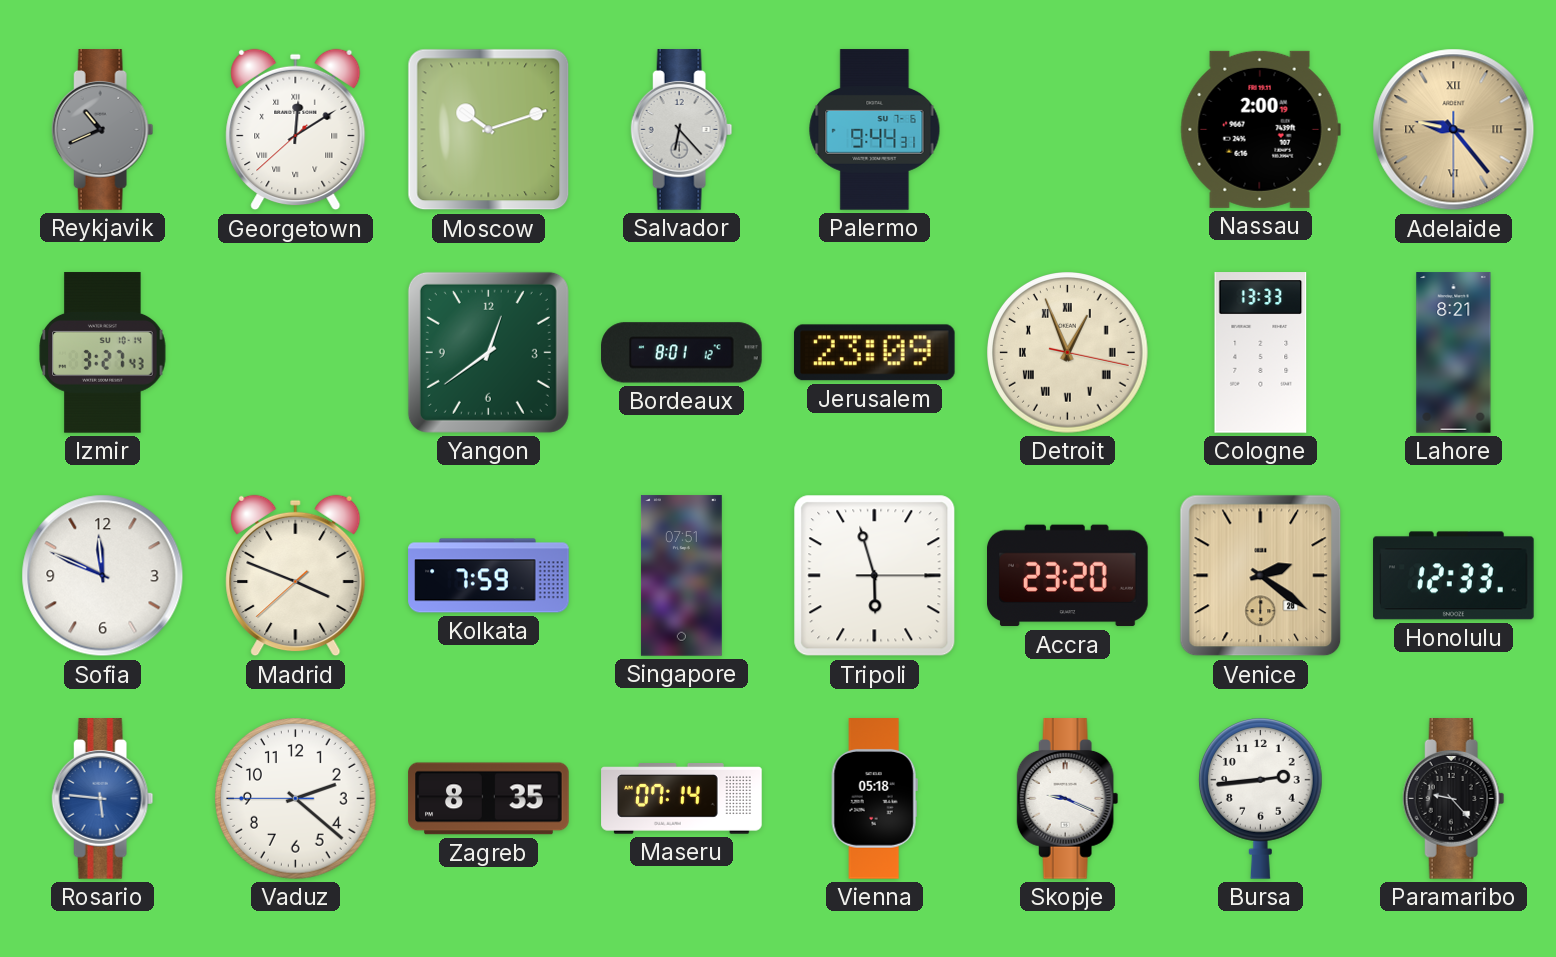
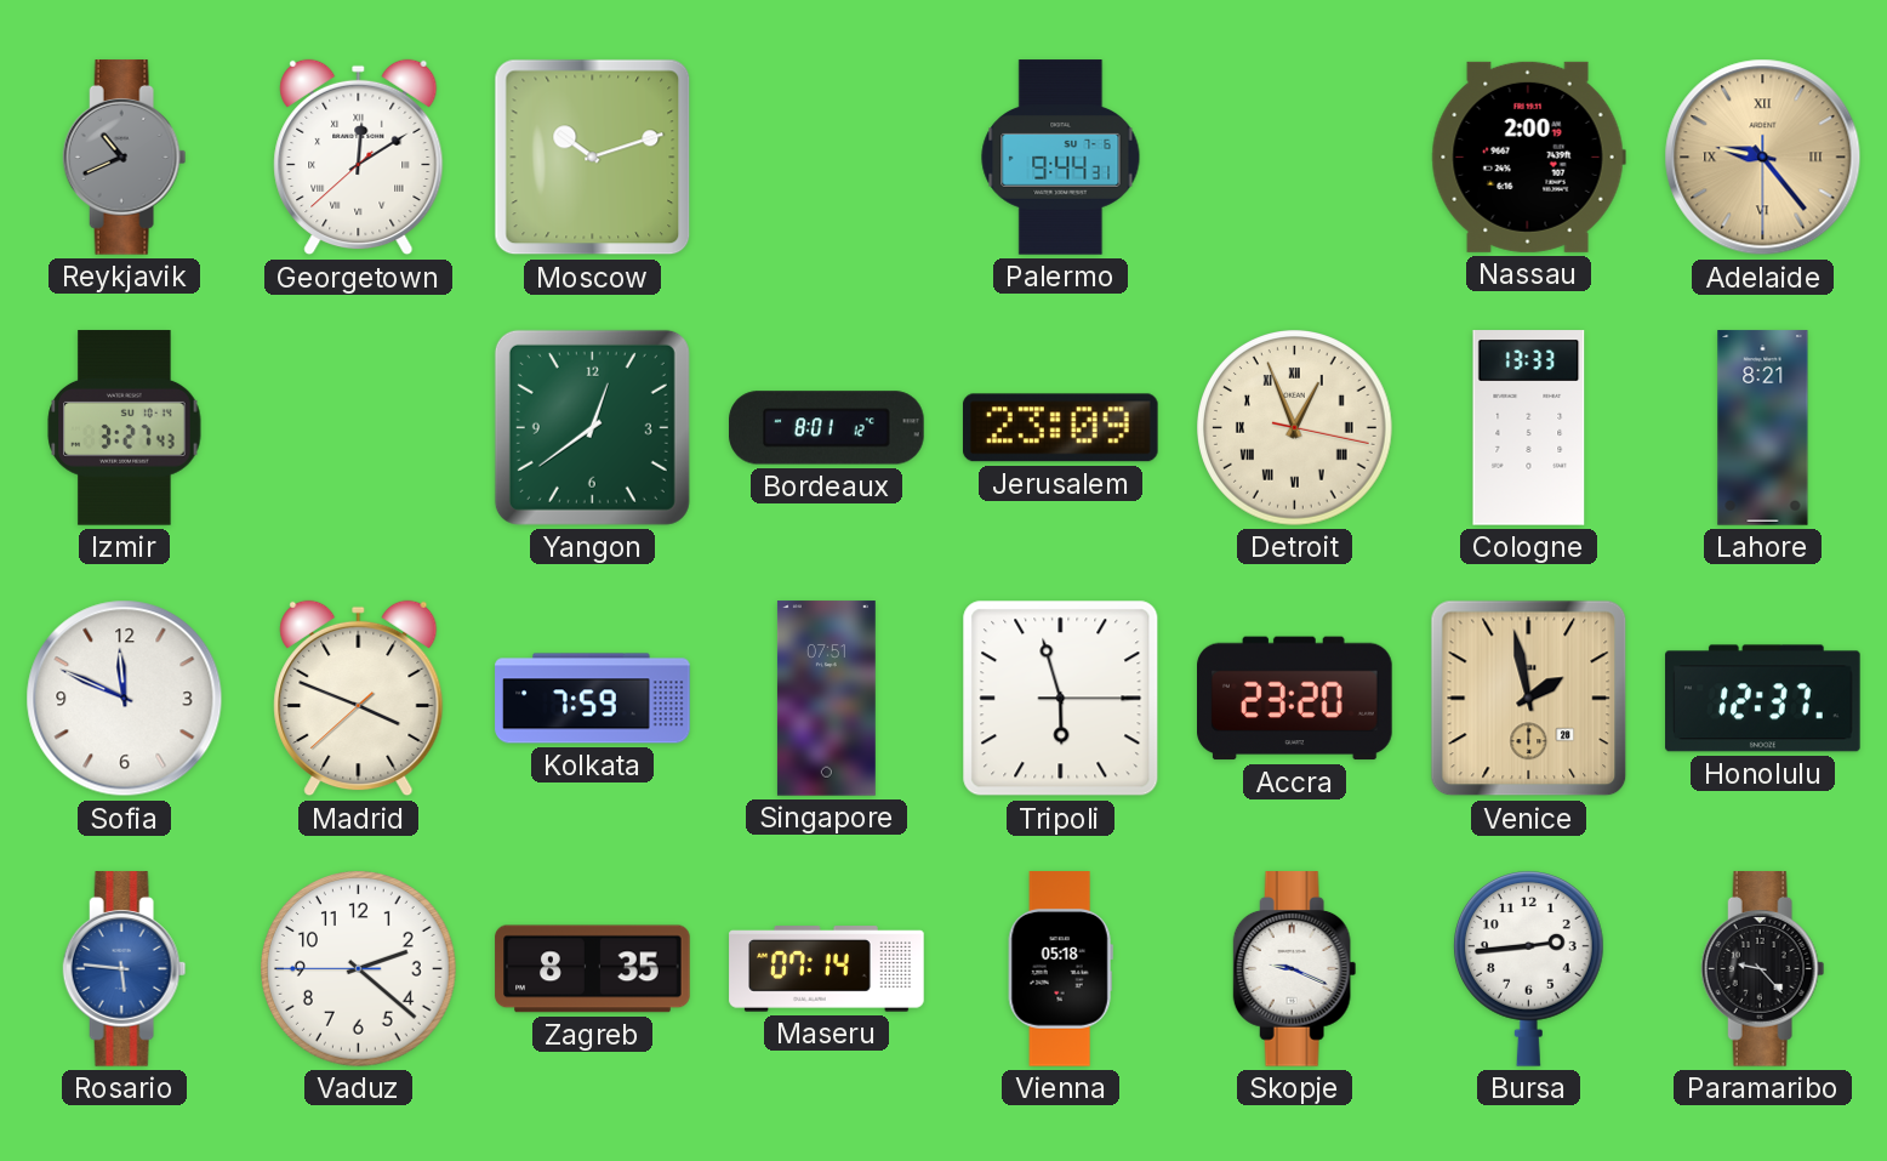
Salvador: 6:23 -> none (682, 130)
Venice: 2:21 -> 1:58 (1529, 699)
Honolulu: 12:33 -> 12:37 (1763, 699)
